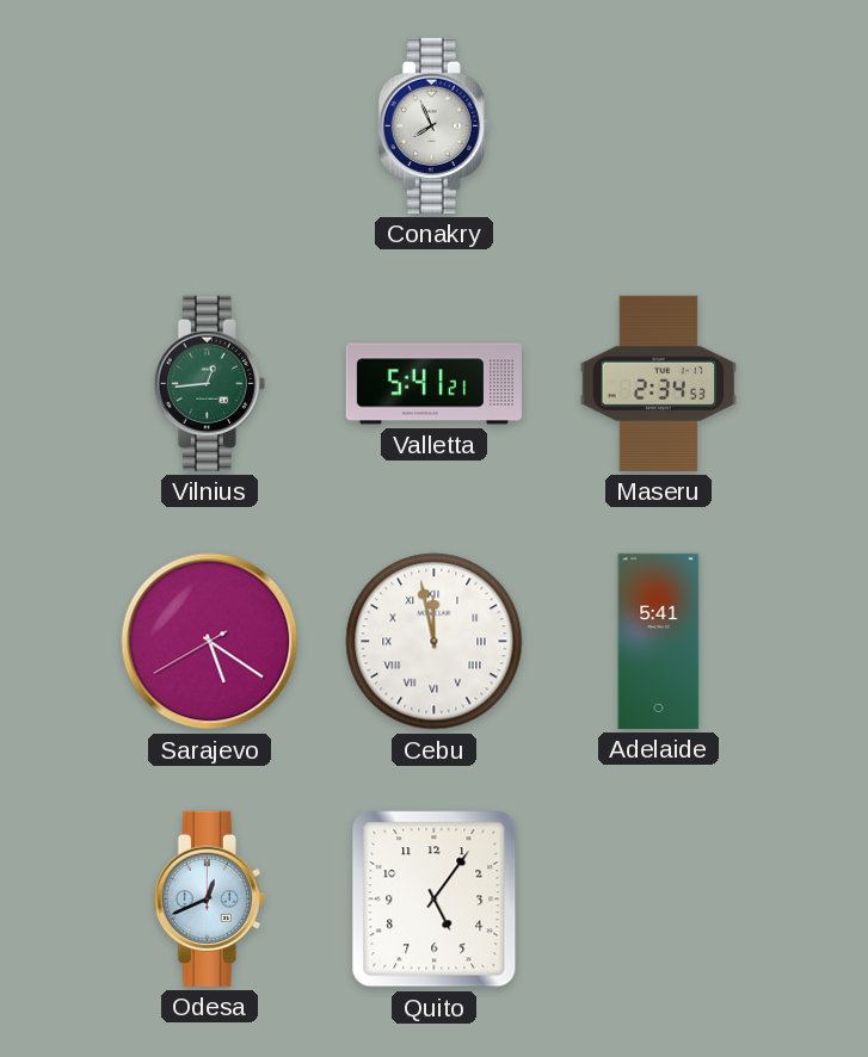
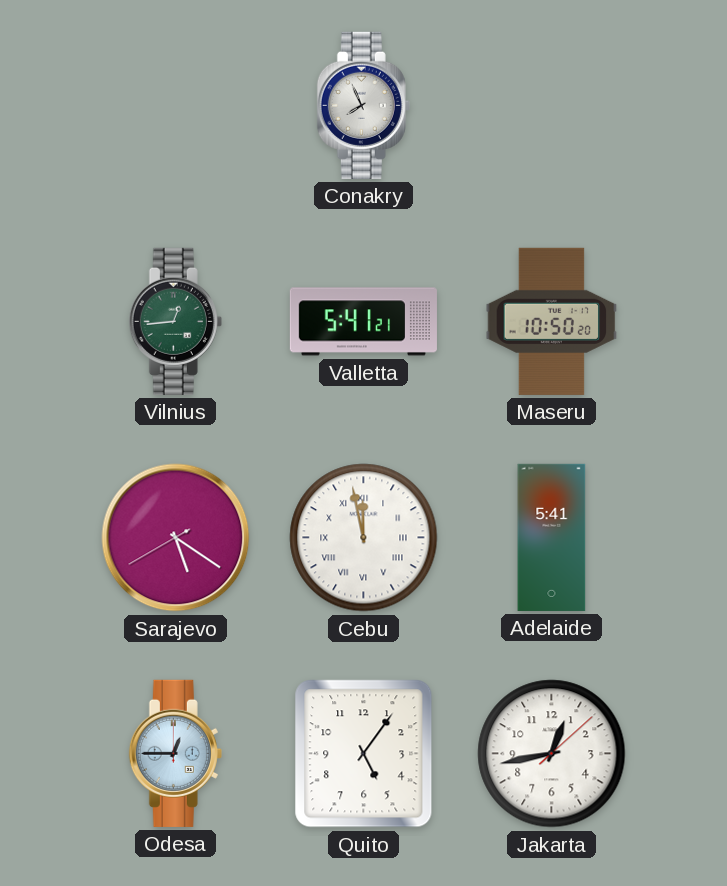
Maseru: 2:34 -> 10:50 (552, 321)
Odesa: 12:41 -> 12:45 (175, 753)
Jakarta: none -> 12:43 (552, 754)
